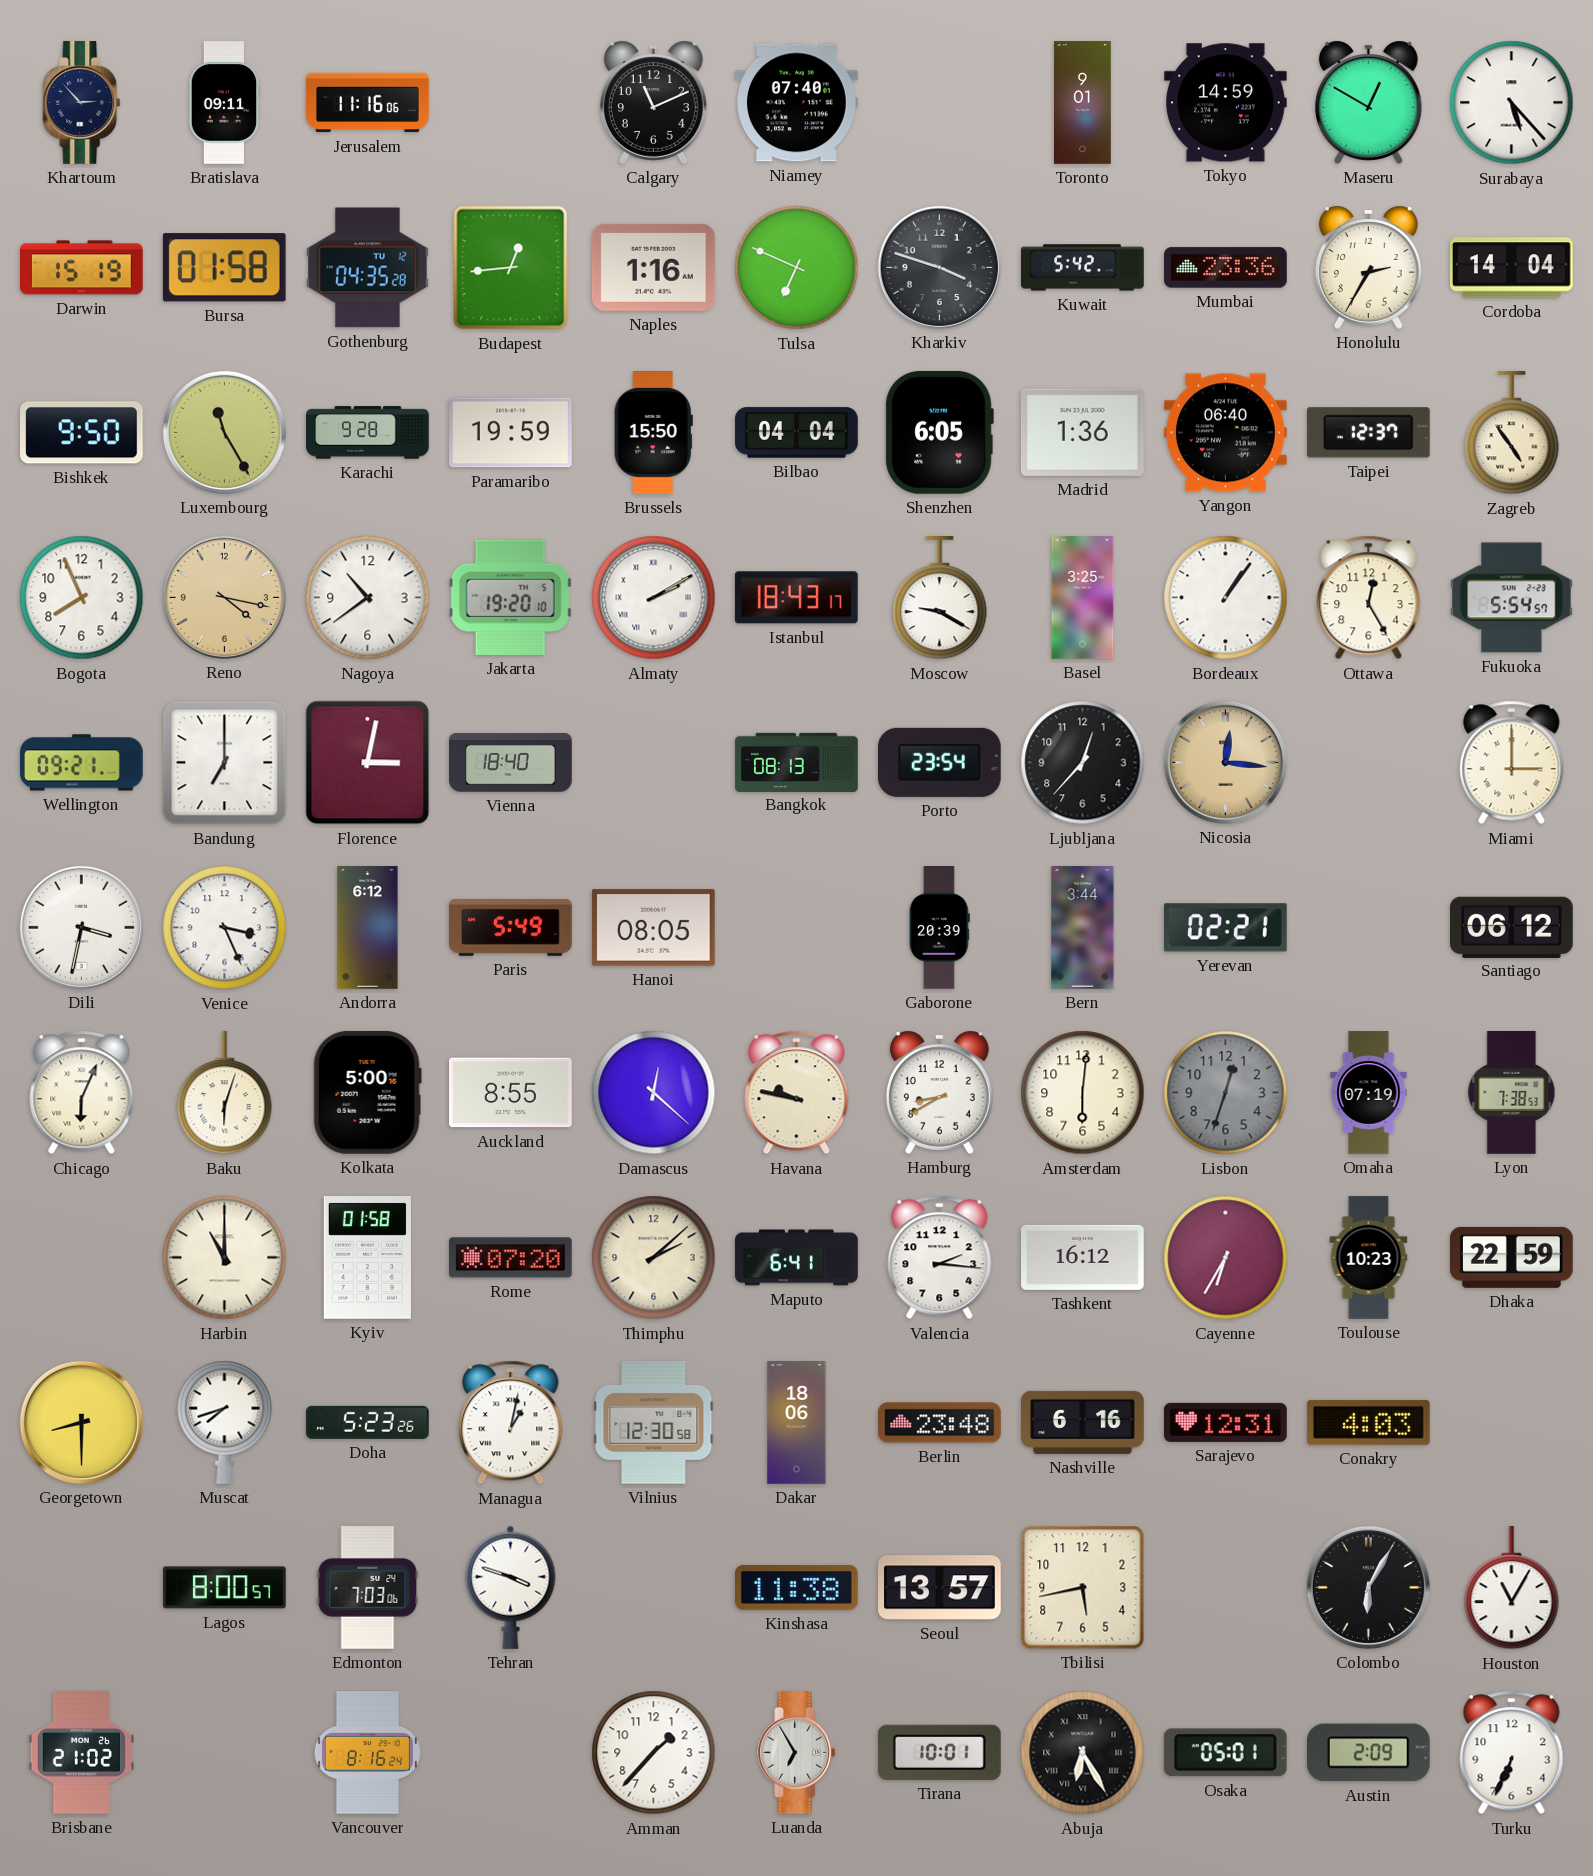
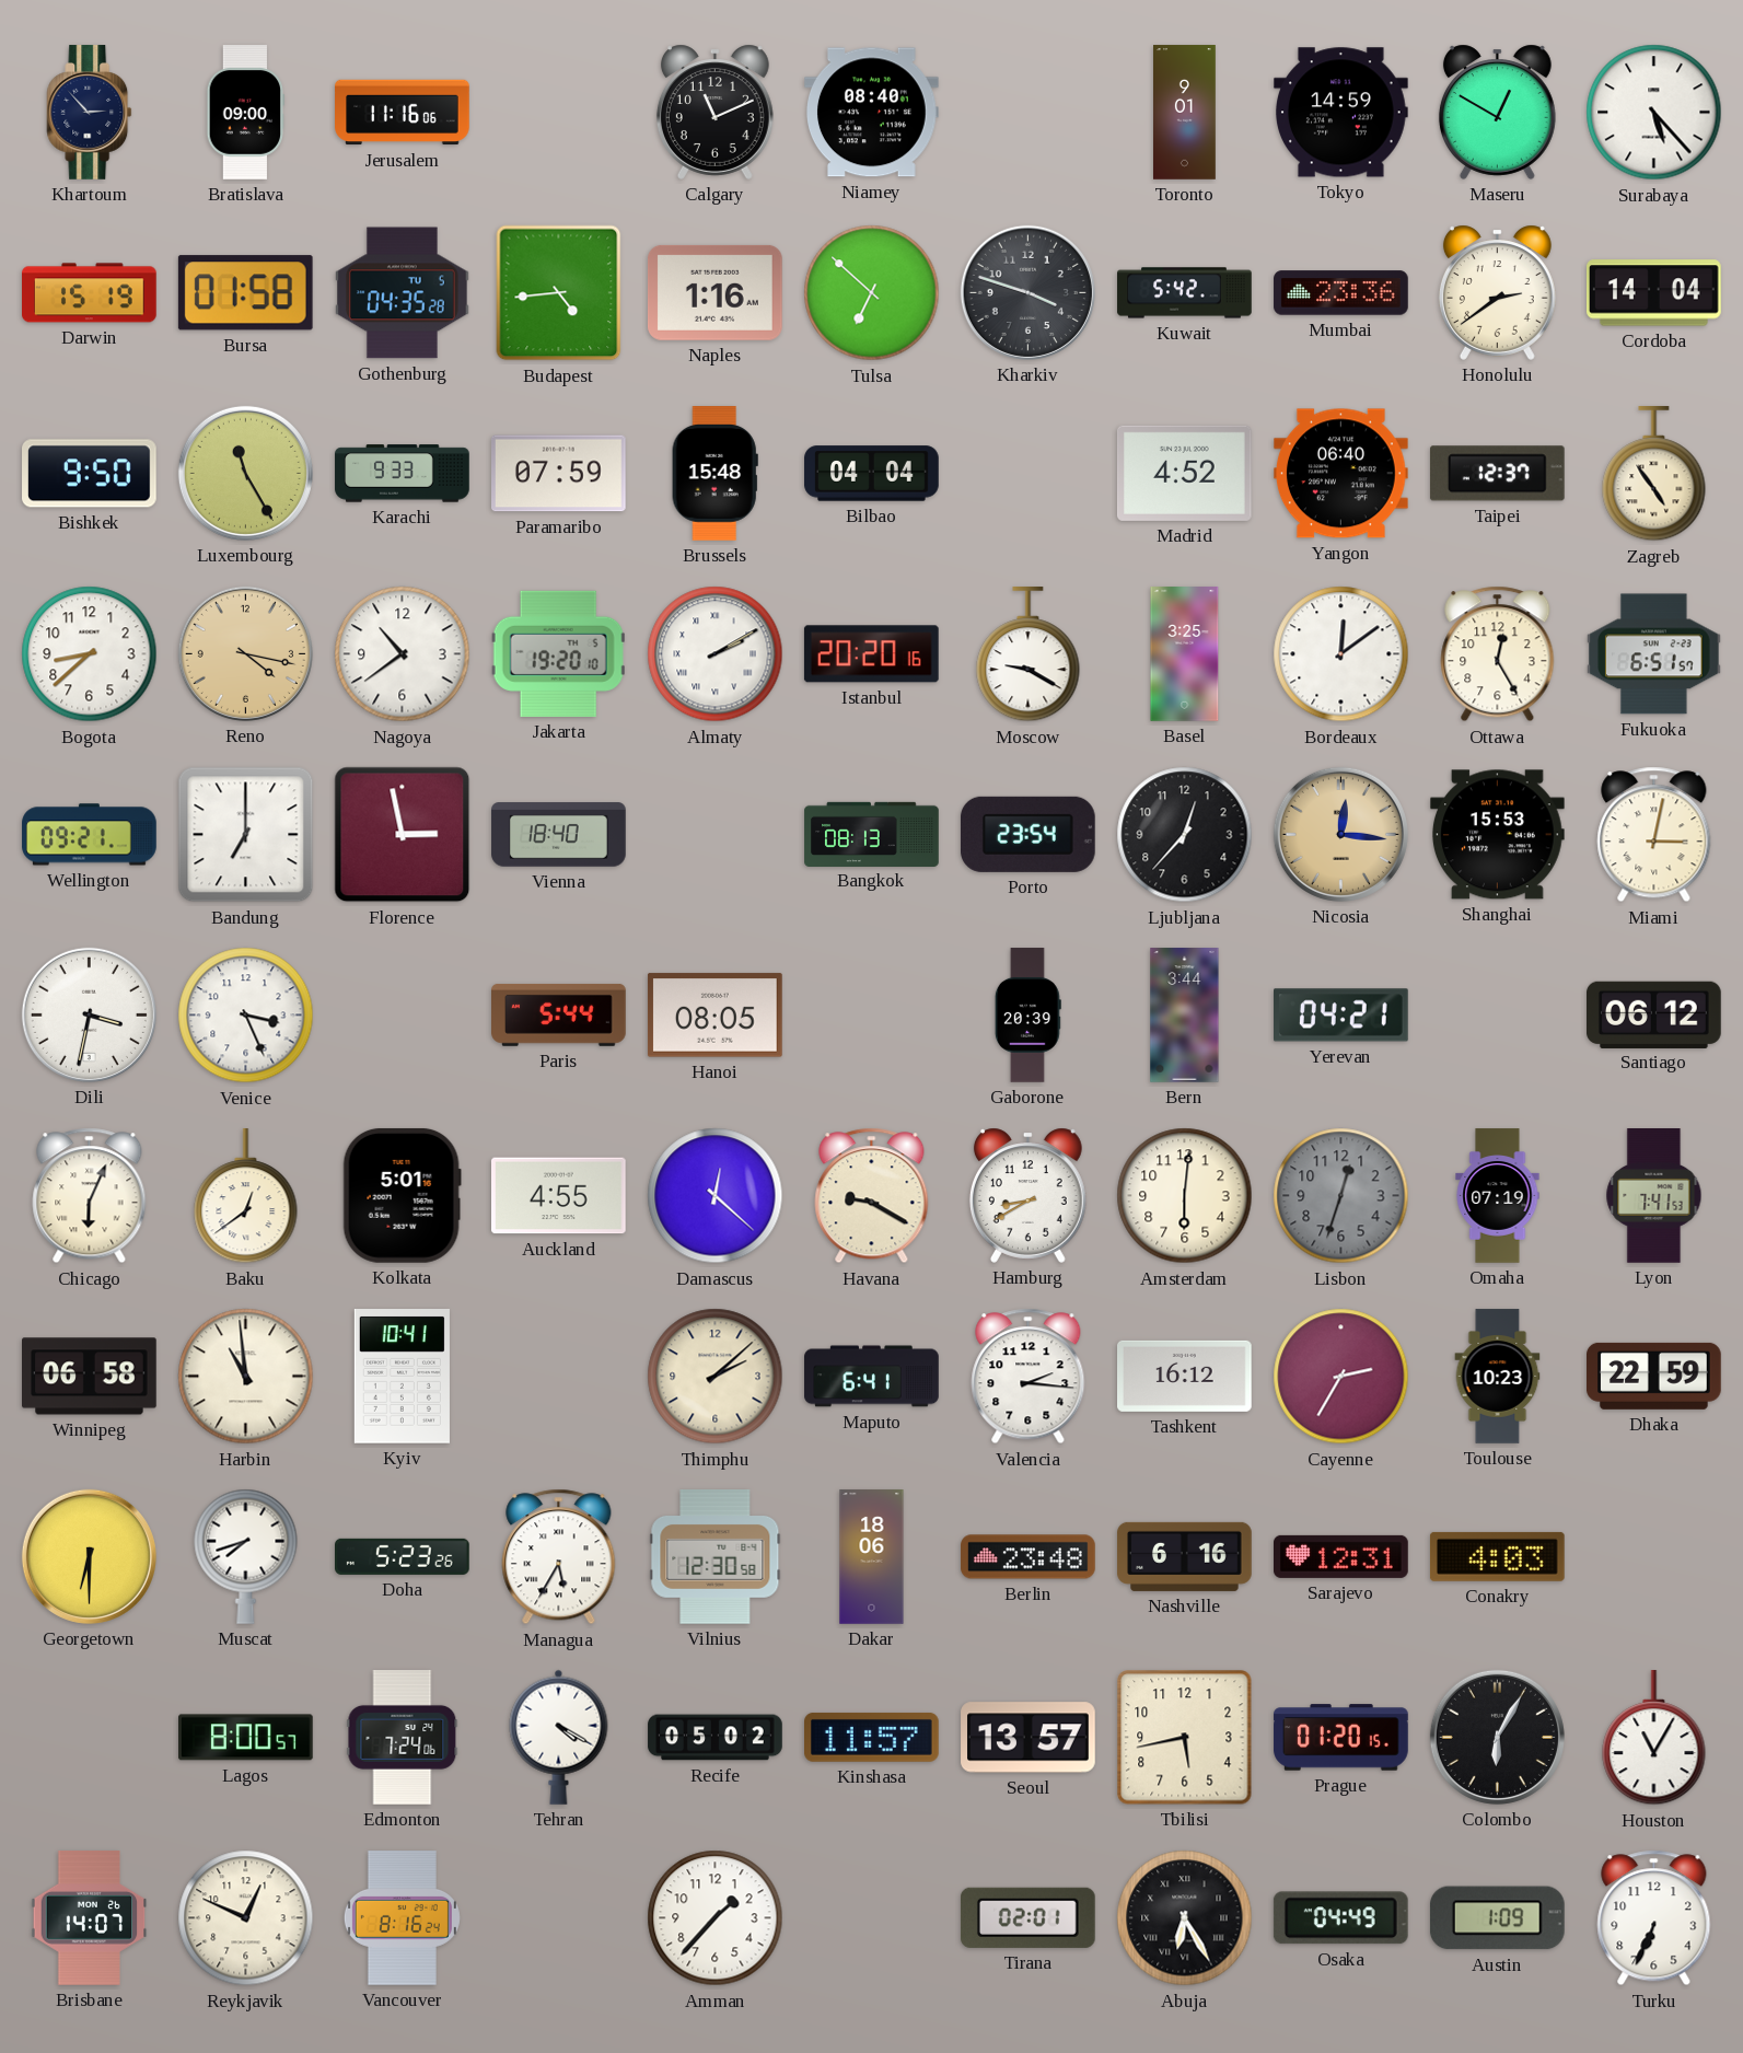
Bratislava: 09:11 -> 09:00 (245, 113)
Niamey: 07:40 -> 08:40 (872, 113)
Gothenburg date: TU 12 -> TU 5 (403, 293)
Budapest: 12:44 -> 4:44 (559, 293)
Tulsa: 6:49 -> 6:52 (872, 293)
Honolulu: 2:35 -> 2:39 (1497, 292)
Karachi: 9:28 -> 9:33 (403, 474)
Paramaribo: 19:59 -> 07:59 (559, 474)
Brussels: 15:50 -> 15:48 (714, 474)
Shenzhen: 6:05 -> none (939, 432)
Madrid: 1:36 -> 4:52 (1184, 473)
Bogota: 7:56 -> 8:38 (90, 654)
Istanbul: 18:43 -> 20:20 (871, 654)
Bordeaux: 1:06 -> 12:09 (1341, 654)
Fukuoka: 5:54 -> 6:51 (1654, 654)
Florence: 3:02 -> 2:58 (403, 835)
Shanghai: none -> 15:53 (1498, 835)
Miami: 3:00 -> 3:02 (1654, 835)
Andorra: 6:12 -> none (368, 928)
Paris: 5:49 -> 5:44 (559, 1014)
Yerevan: 02:21 -> 04:21 (1341, 1016)
Baku: 6:03 -> 12:39 (246, 1197)
Kolkata: 5:00 -> 5:01 (402, 1196)
Auckland: 8:55 -> 4:55 (559, 1196)
Havana: 9:47 -> 9:20 (872, 1196)
Lyon: 7:38 -> 7:41 (1654, 1196)
Winnipeg: none -> 06:58 (90, 1377)
Harbin: 11:00 -> 10:59 (246, 1377)
Kyiv: 01:58 -> 10:41 (402, 1377)
Rome: 07:20 -> none (511, 1258)
Cayenne: 6:35 -> 2:35 (1341, 1377)
Georgetown: 8:30 -> 6:30 (89, 1556)
Managua: 1:02 -> 5:35 (559, 1557)
Edmonton: 7:03 -> 7:24 (403, 1738)
Tehran: 3:48 -> 4:20 (559, 1737)
Recife: none -> 05:02 (716, 1738)
Kinshasa: 11:38 -> 11:57 (872, 1737)
Prague: none -> 01:20 (1341, 1738)
Brisbane: 21:02 -> 14:07 (90, 1918)
Reykjavik: none -> 12:49 (246, 1918)
Luanda: 6:55 -> none (797, 1753)
Tirana: 10:01 -> 02:01 (1027, 1917)
Osaka: 05:01 -> 04:49 (1340, 1918)
Austin: 2:09 -> 1:09 (1497, 1918)
